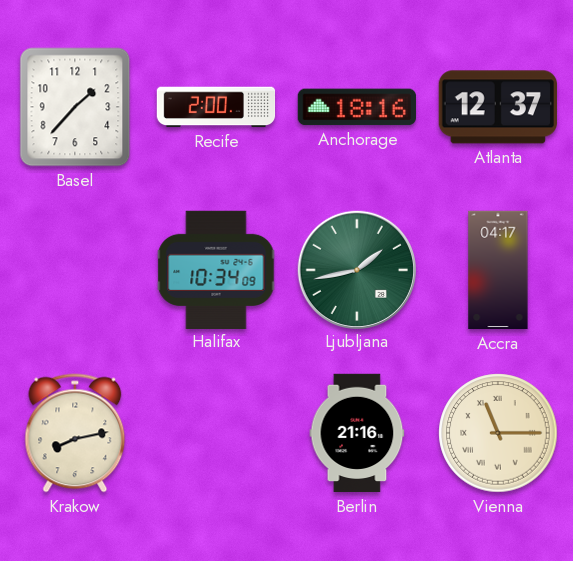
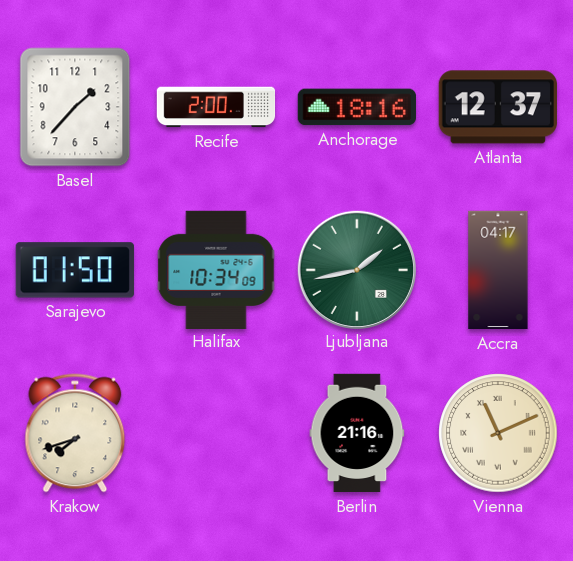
Sarajevo: none -> 01:50 (75, 270)
Krakow: 8:13 -> 7:42 (75, 433)
Vienna: 11:15 -> 11:11 (498, 433)
